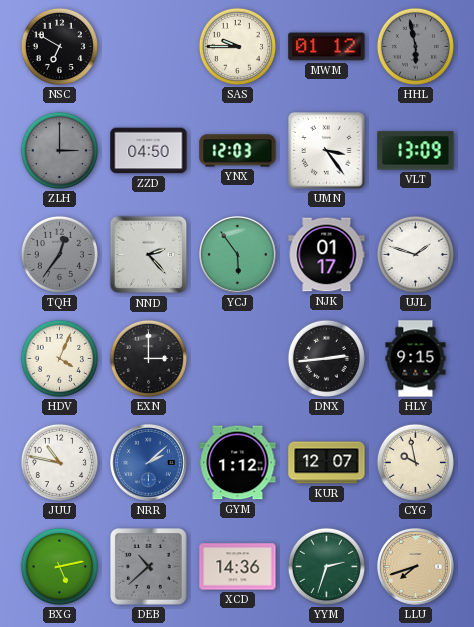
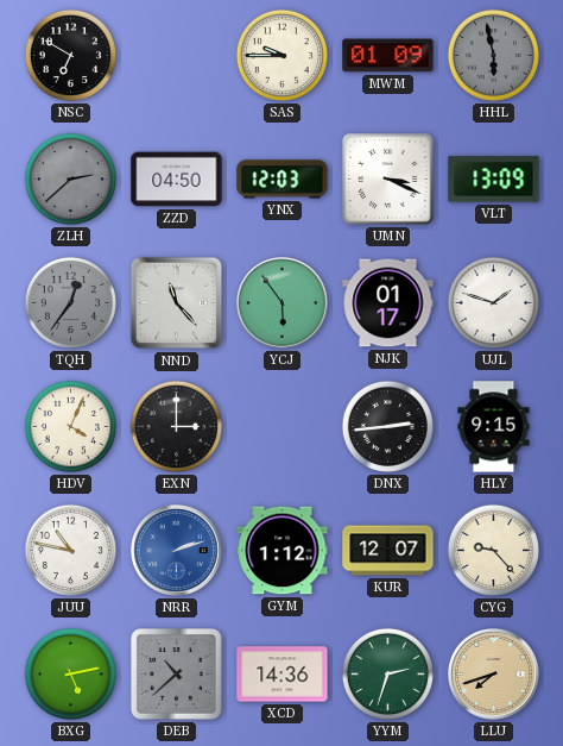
MWM: 01:12 -> 01:09 (388, 56)
ZLH: 3:00 -> 2:38 (70, 178)
UMN: 3:24 -> 3:19 (388, 180)
NND: 2:23 -> 11:23 (177, 303)
NRR: 2:08 -> 2:12 (177, 551)
CYG: 9:58 -> 9:23 (493, 550)
